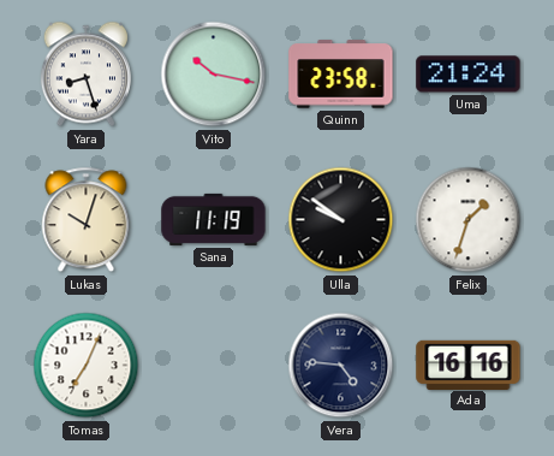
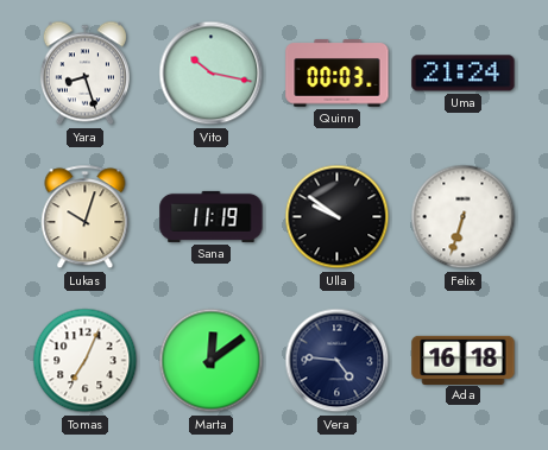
Quinn: 23:58 -> 00:03 (338, 74)
Felix: 1:33 -> 6:33 (464, 217)
Marta: none -> 12:09 (212, 361)
Ada: 16:16 -> 16:18 (464, 360)
